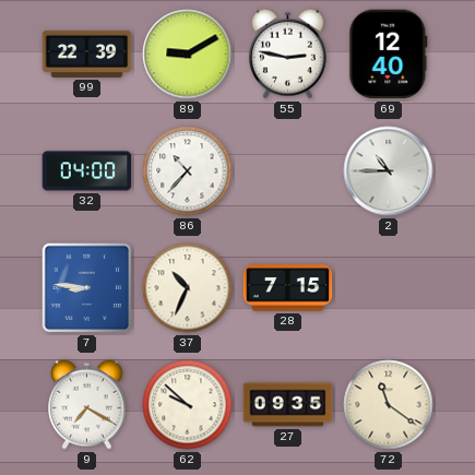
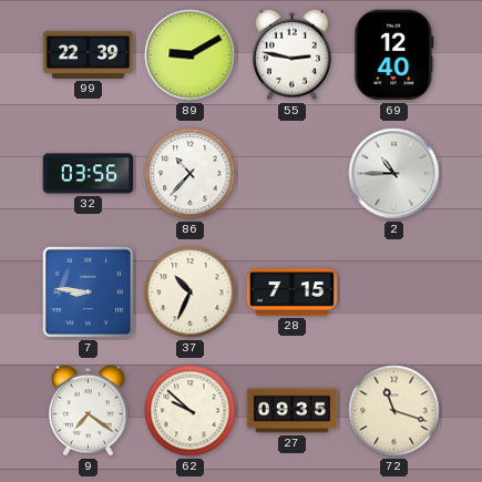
32: 04:00 -> 03:56 (89, 174)
9: 7:20 -> 7:21 (89, 410)
72: 11:21 -> 11:18 (394, 411)
